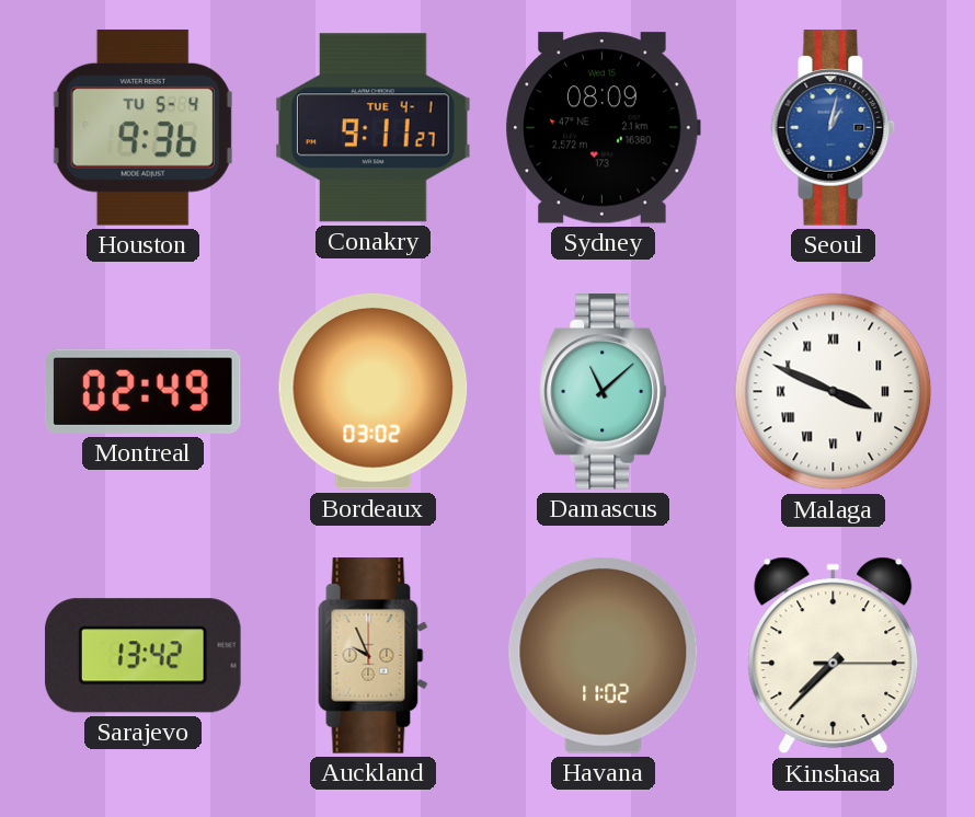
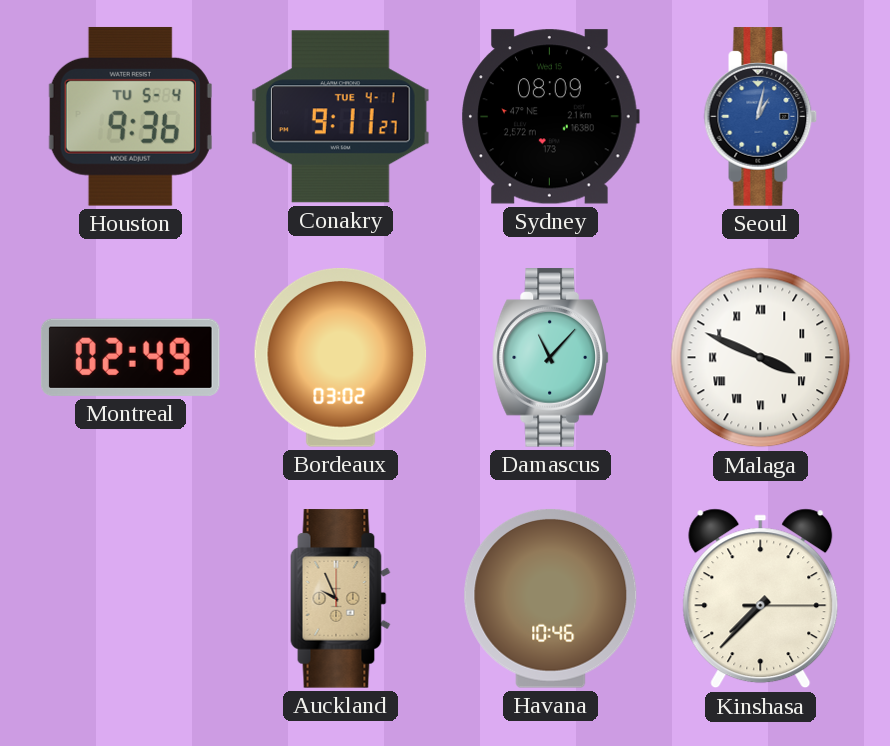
Damascus: 11:08 -> 11:07 (550, 358)
Sarajevo: 13:42 -> none (142, 656)
Havana: 11:02 -> 10:46 (551, 598)
